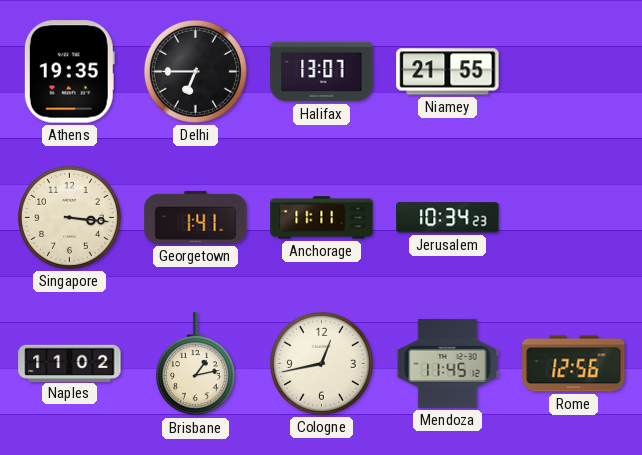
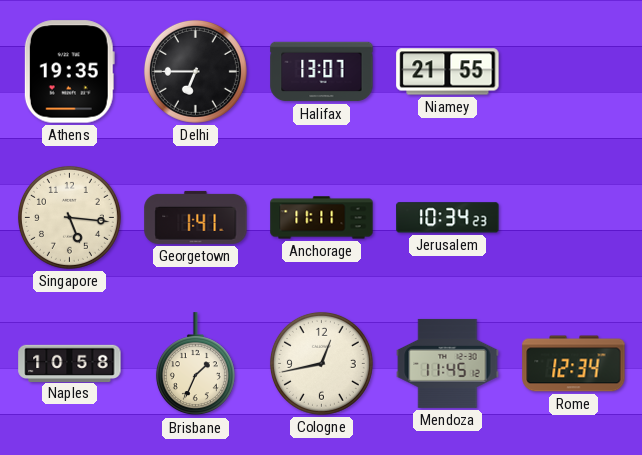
Singapore: 3:16 -> 5:16 (69, 217)
Naples: 11:02 -> 10:58 (70, 363)
Brisbane: 1:13 -> 1:34 (195, 364)
Rome: 12:56 -> 12:34 (574, 364)
